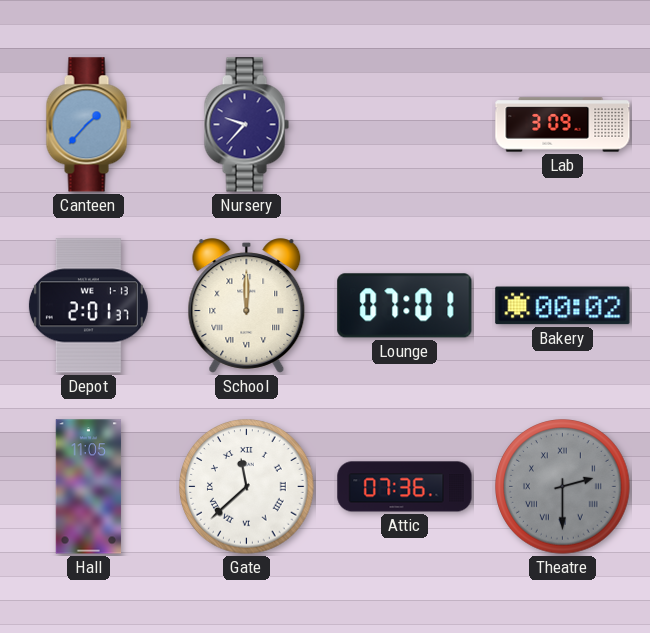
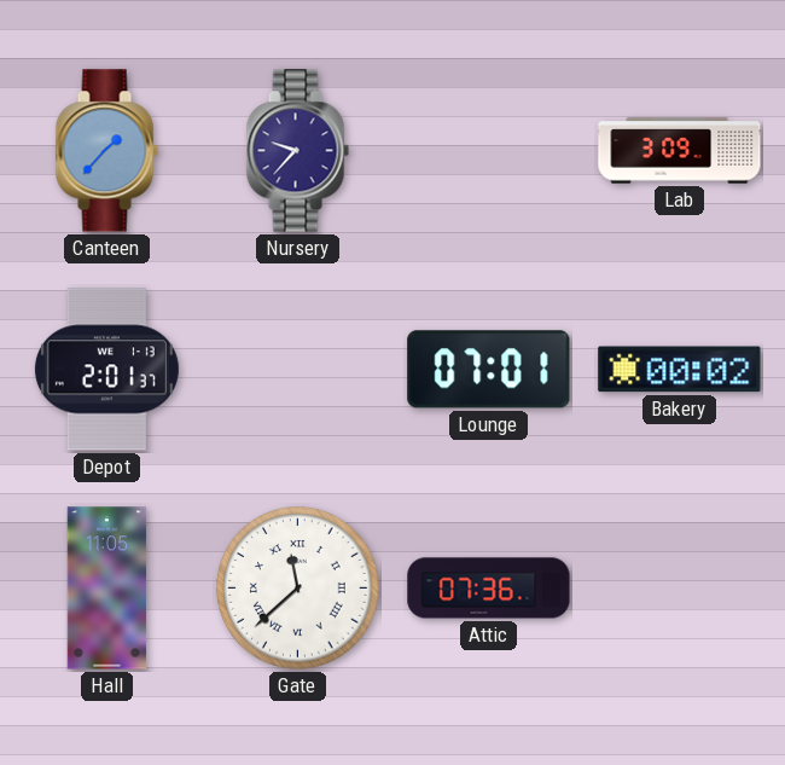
School: 12:00 -> none (247, 306)
Theatre: 2:30 -> none (563, 487)
